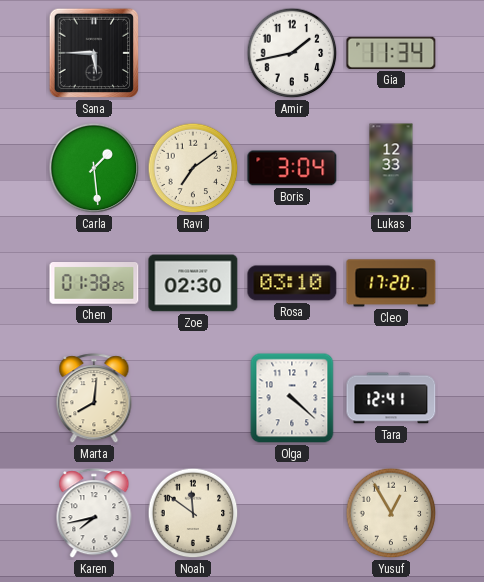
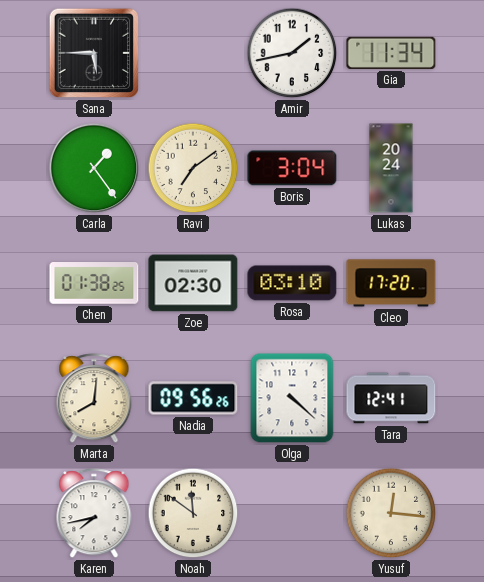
Carla: 1:29 -> 1:24 (94, 168)
Lukas: 12:33 -> 20:24 (391, 168)
Nadia: none -> 09:56 (193, 398)
Yusuf: 12:55 -> 12:16 (391, 513)
